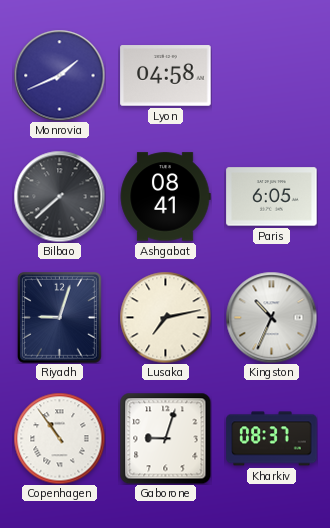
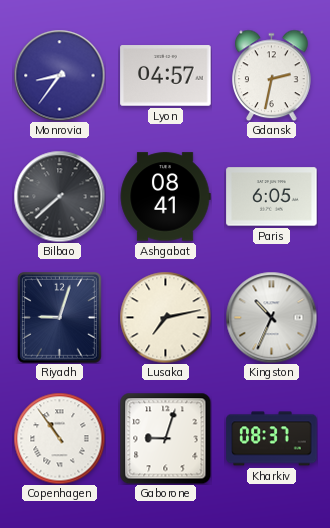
Monrovia: 1:41 -> 8:36 (59, 75)
Lyon: 04:58 -> 04:57 (166, 76)
Gdansk: none -> 2:32 (272, 75)
